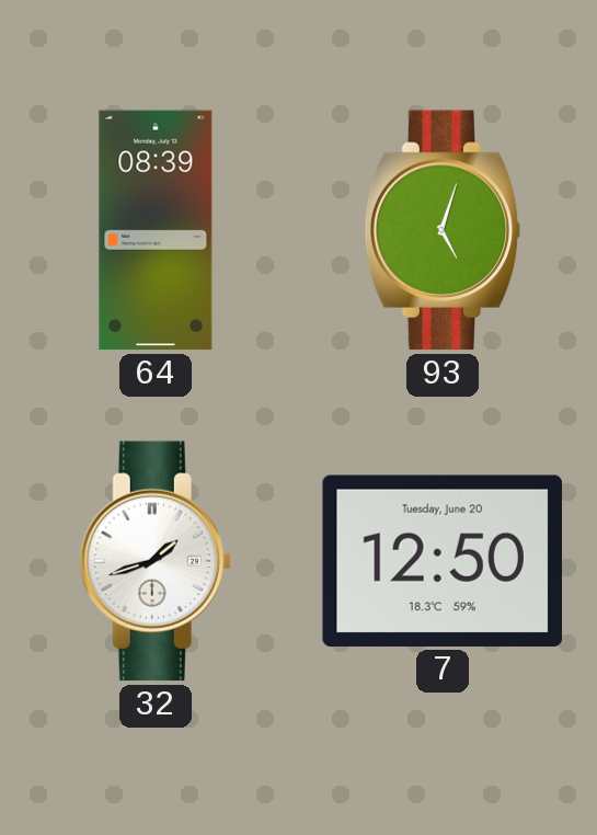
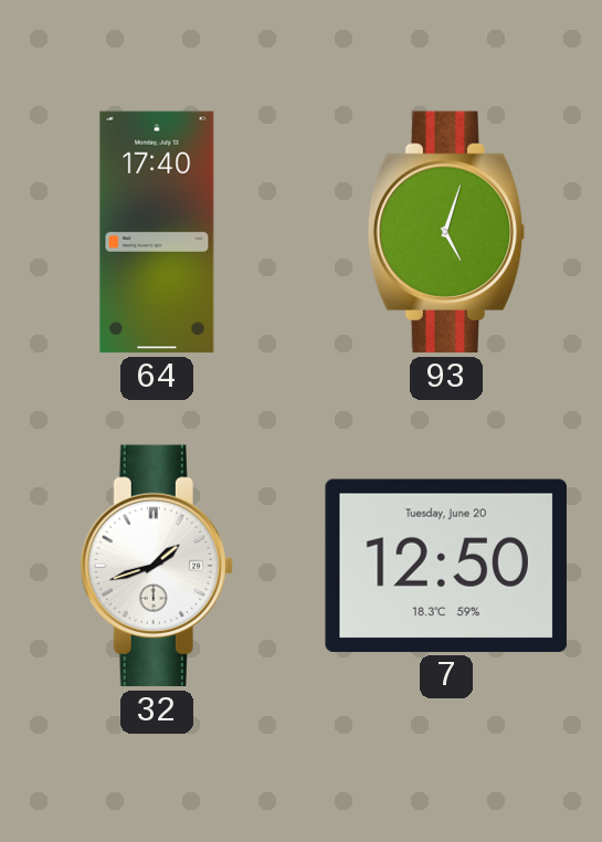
64: 08:39 -> 17:40 (157, 232)
